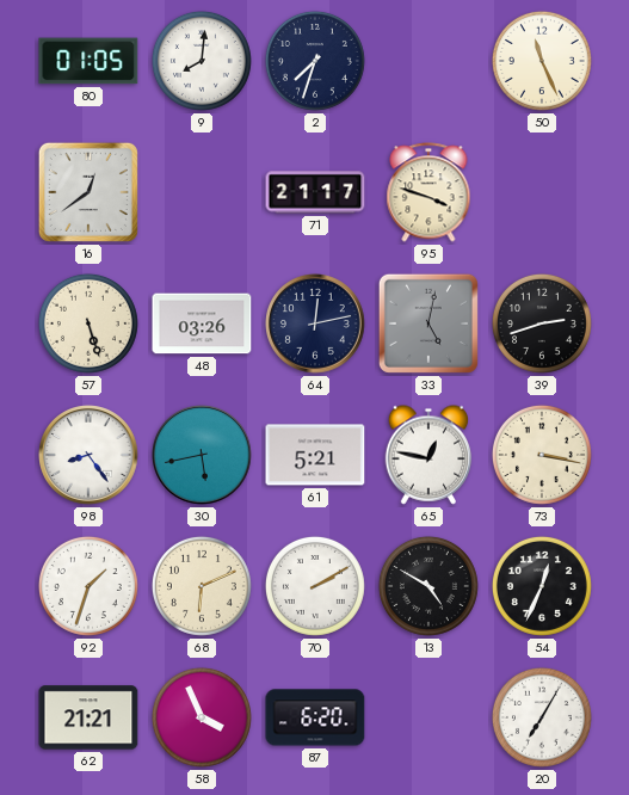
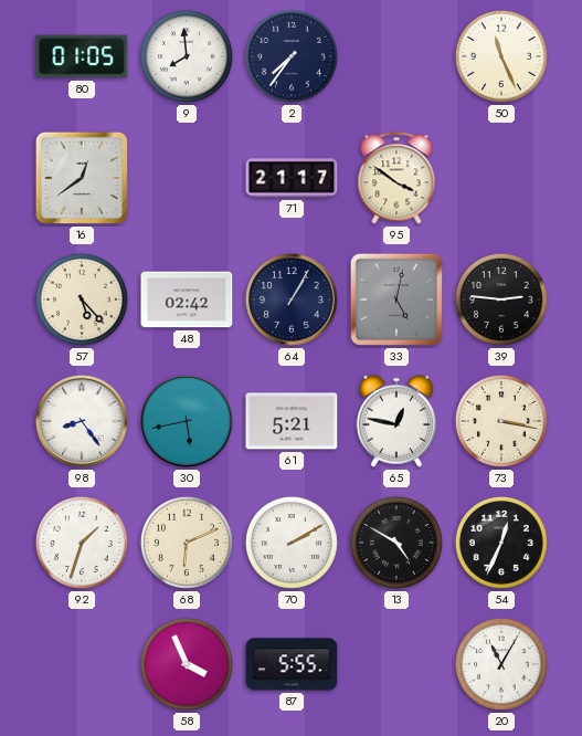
9: 8:01 -> 7:59 (187, 56)
2: 7:33 -> 7:36 (292, 56)
95: 3:48 -> 3:51 (396, 178)
57: 5:27 -> 5:23 (82, 299)
48: 03:26 -> 02:42 (187, 299)
64: 12:13 -> 1:05 (293, 301)
39: 2:42 -> 2:46 (501, 299)
62: 21:21 -> none (88, 717)
87: 6:20 -> 5:55 (292, 664)
20: 7:05 -> 11:05 (501, 664)
